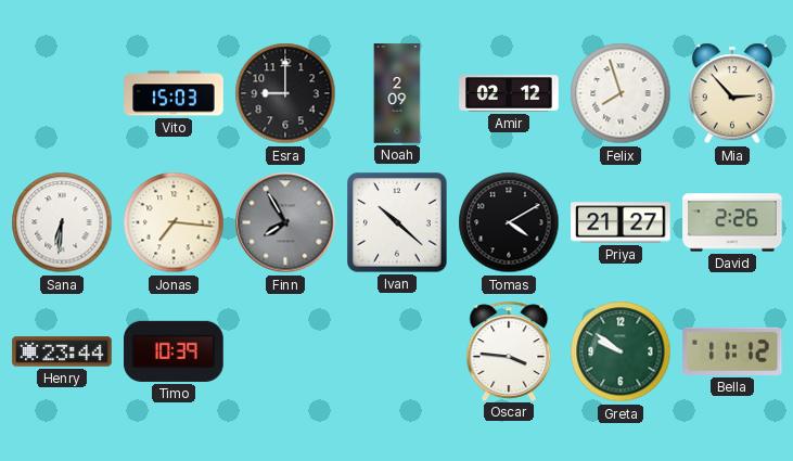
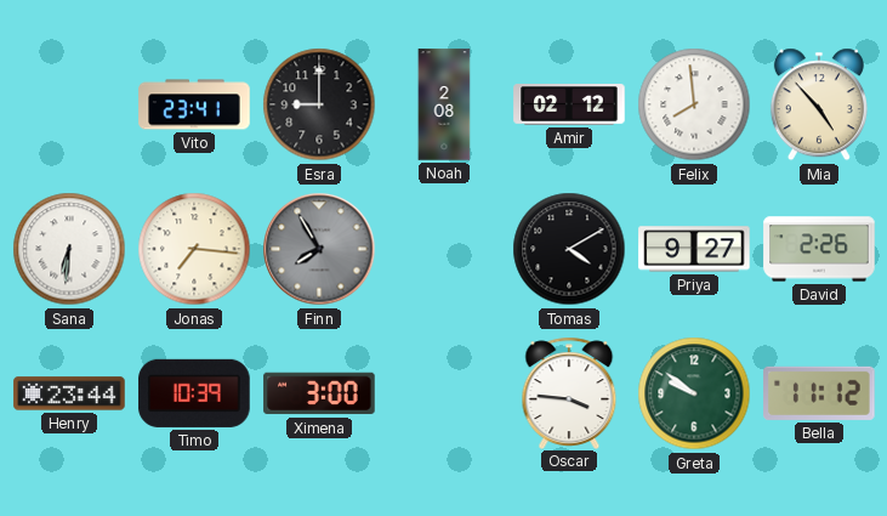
Vito: 15:03 -> 23:41 (194, 104)
Noah: 2:09 -> 2:08 (444, 104)
Felix: 7:57 -> 7:59 (694, 104)
Mia: 2:53 -> 4:53 (819, 104)
Ivan: 10:22 -> none (397, 222)
Priya: 21:27 -> 9:27 (694, 249)
Ximena: none -> 3:00 (319, 393)
